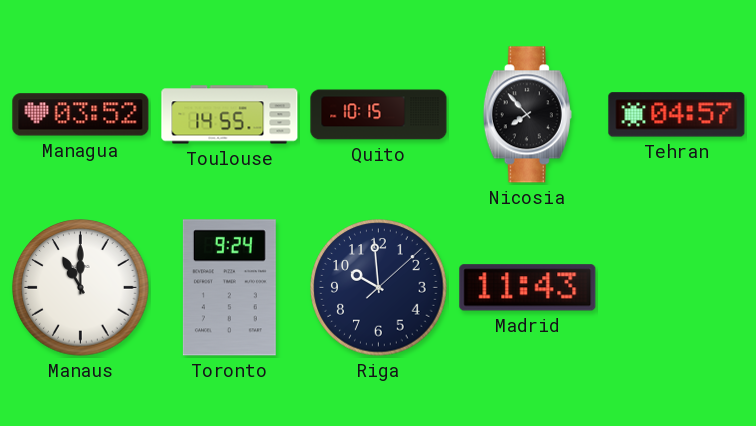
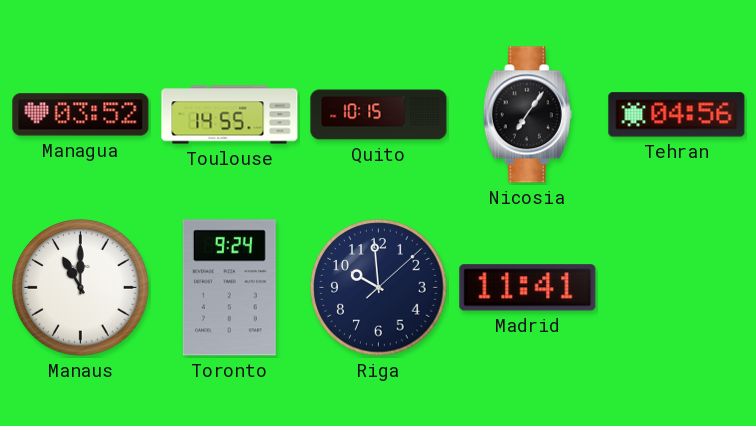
Nicosia: 7:53 -> 7:06 (527, 115)
Tehran: 04:57 -> 04:56 (677, 115)
Madrid: 11:43 -> 11:41 (528, 288)
